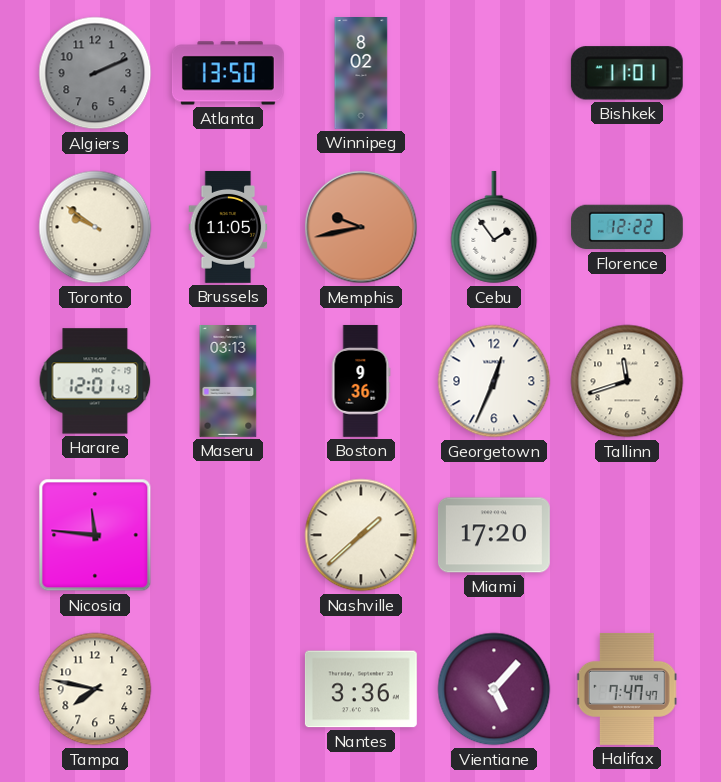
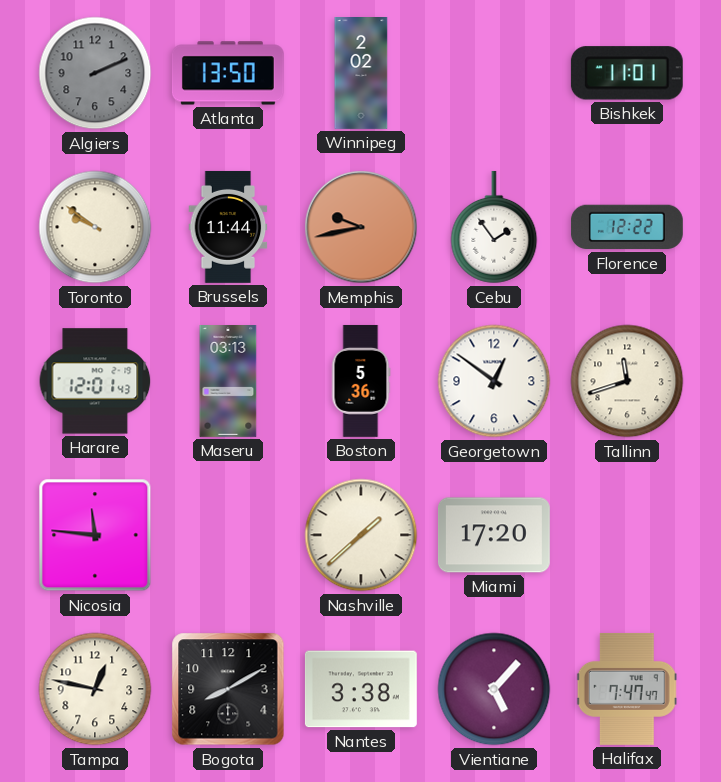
Winnipeg: 8:02 -> 2:02 (361, 74)
Brussels: 11:05 -> 11:44 (228, 227)
Boston: 9:36 -> 5:36 (361, 381)
Georgetown: 12:34 -> 12:51 (494, 381)
Tampa: 7:47 -> 12:47 (95, 689)
Bogota: none -> 8:10 (228, 689)
Nantes: 3:36 -> 3:38 (361, 689)
